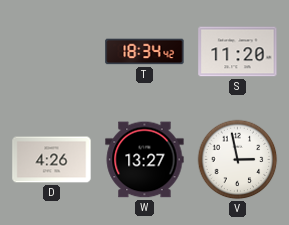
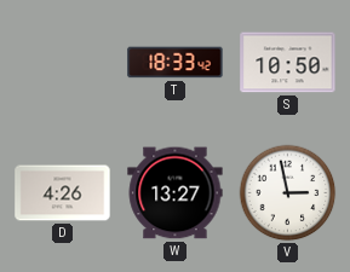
T: 18:34 -> 18:33 (176, 63)
S: 11:20 -> 10:50 (288, 63)
